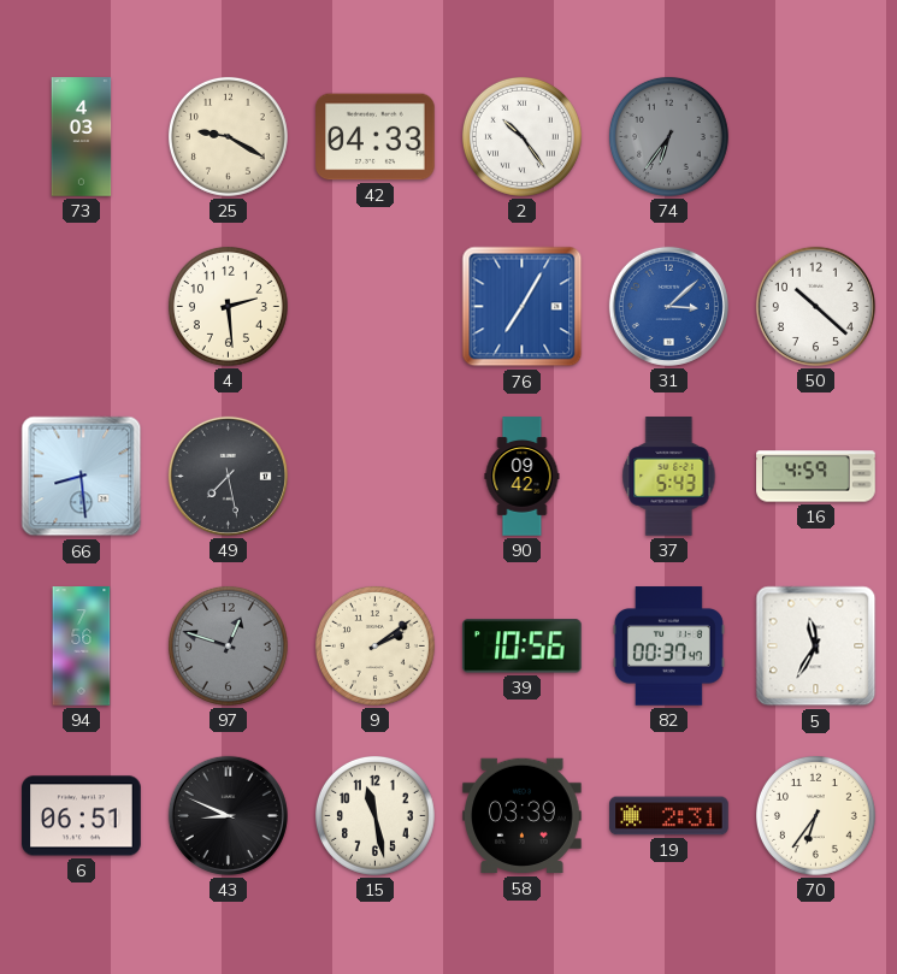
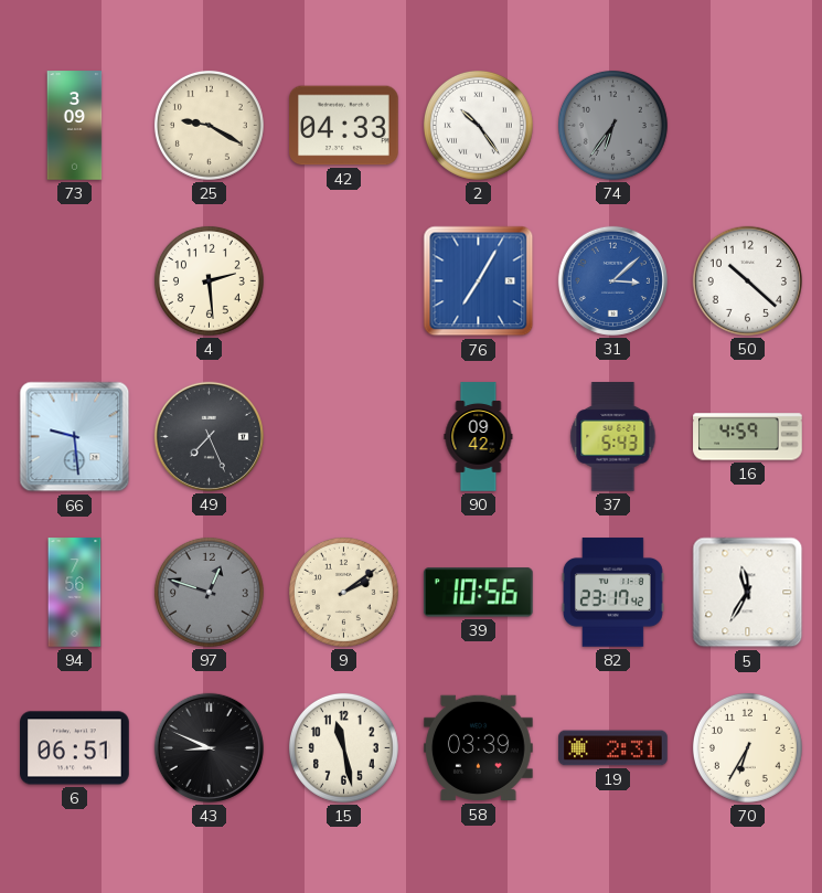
73: 4:03 -> 3:09 (75, 126)
66: 8:29 -> 9:29 (75, 437)
49: 7:28 -> 7:26 (209, 436)
82: 00:37 -> 23:17 (612, 593)
70: 6:36 -> 6:35 (747, 747)
